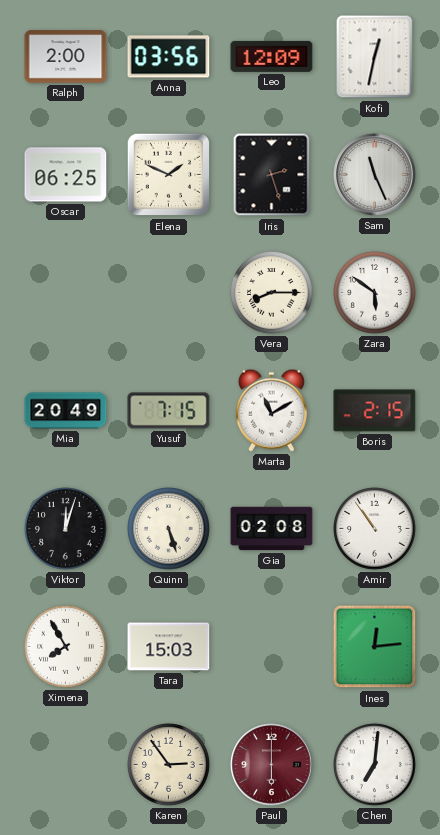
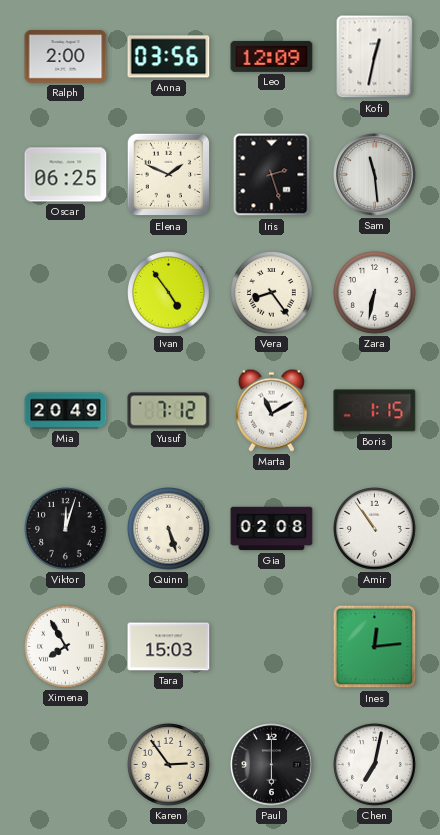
Sam: 11:26 -> 11:29 (375, 175)
Ivan: none -> 4:54 (169, 293)
Vera: 8:15 -> 8:24 (272, 293)
Zara: 5:51 -> 6:32 (375, 293)
Yusuf: 7:15 -> 7:12 (169, 411)
Boris: 2:15 -> 1:15 (375, 411)
Paul dial: burgundy -> black (272, 765)
Chen: 7:01 -> 7:02 (375, 765)
